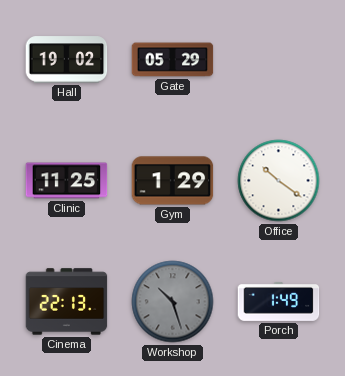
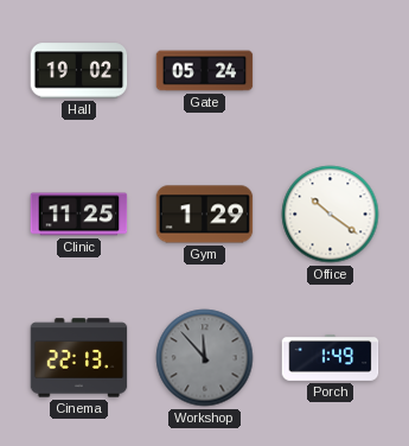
Gate: 05:29 -> 05:24 (205, 71)
Workshop: 10:27 -> 11:53 (205, 358)
